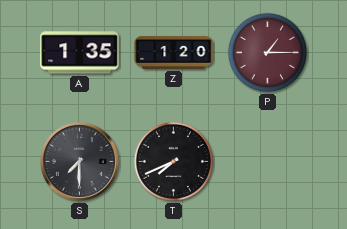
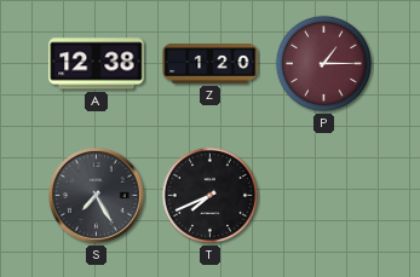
A: 1:35 -> 12:38 (97, 64)
S: 7:30 -> 7:25 (96, 195)
